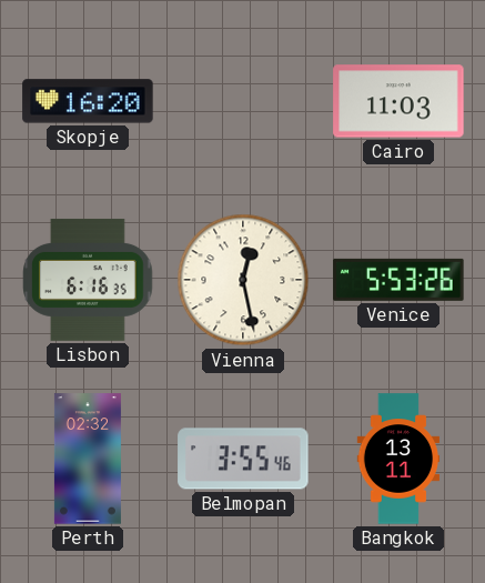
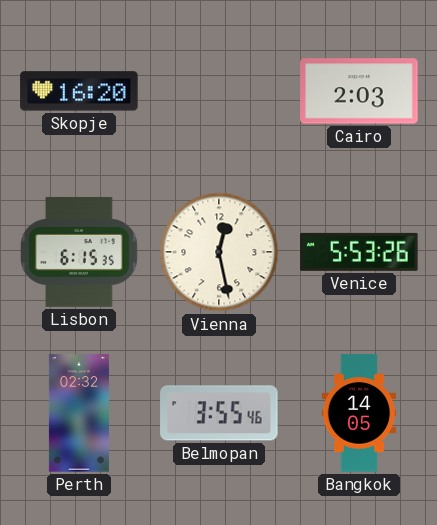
Cairo: 11:03 -> 2:03 (359, 91)
Lisbon: 6:16 -> 6:15 (79, 252)
Bangkok: 13:11 -> 14:05 (359, 413)
